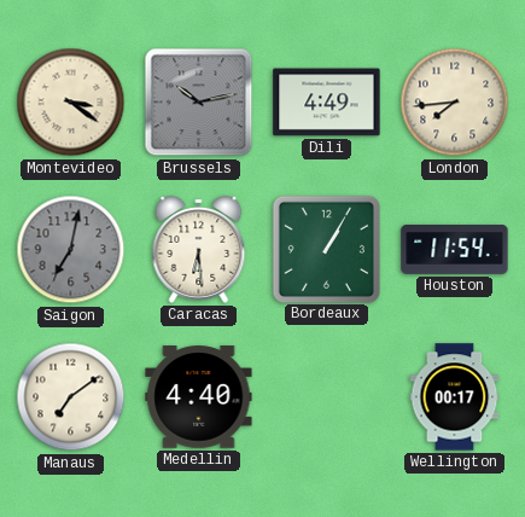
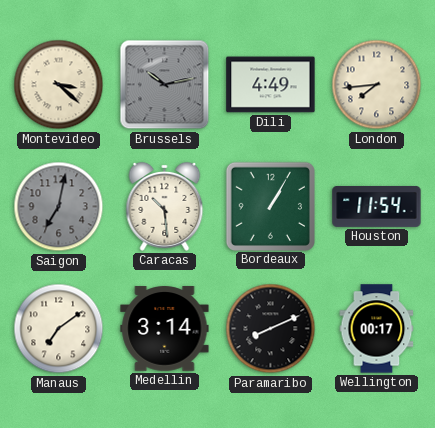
Montevideo: 3:21 -> 3:22 (59, 85)
Caracas: 6:29 -> 10:29 (165, 206)
Medellin: 4:40 -> 3:14 (165, 329)
Paramaribo: none -> 8:11 (271, 329)
